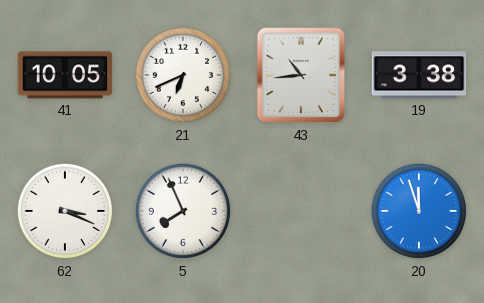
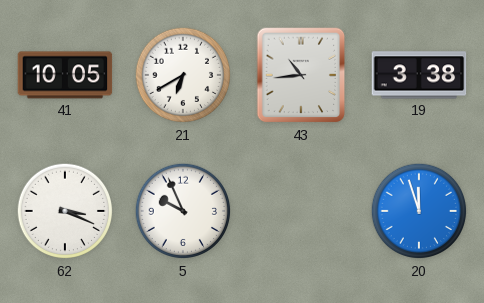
21: 6:41 -> 6:40 (183, 75)
5: 7:56 -> 9:56 (183, 211)
